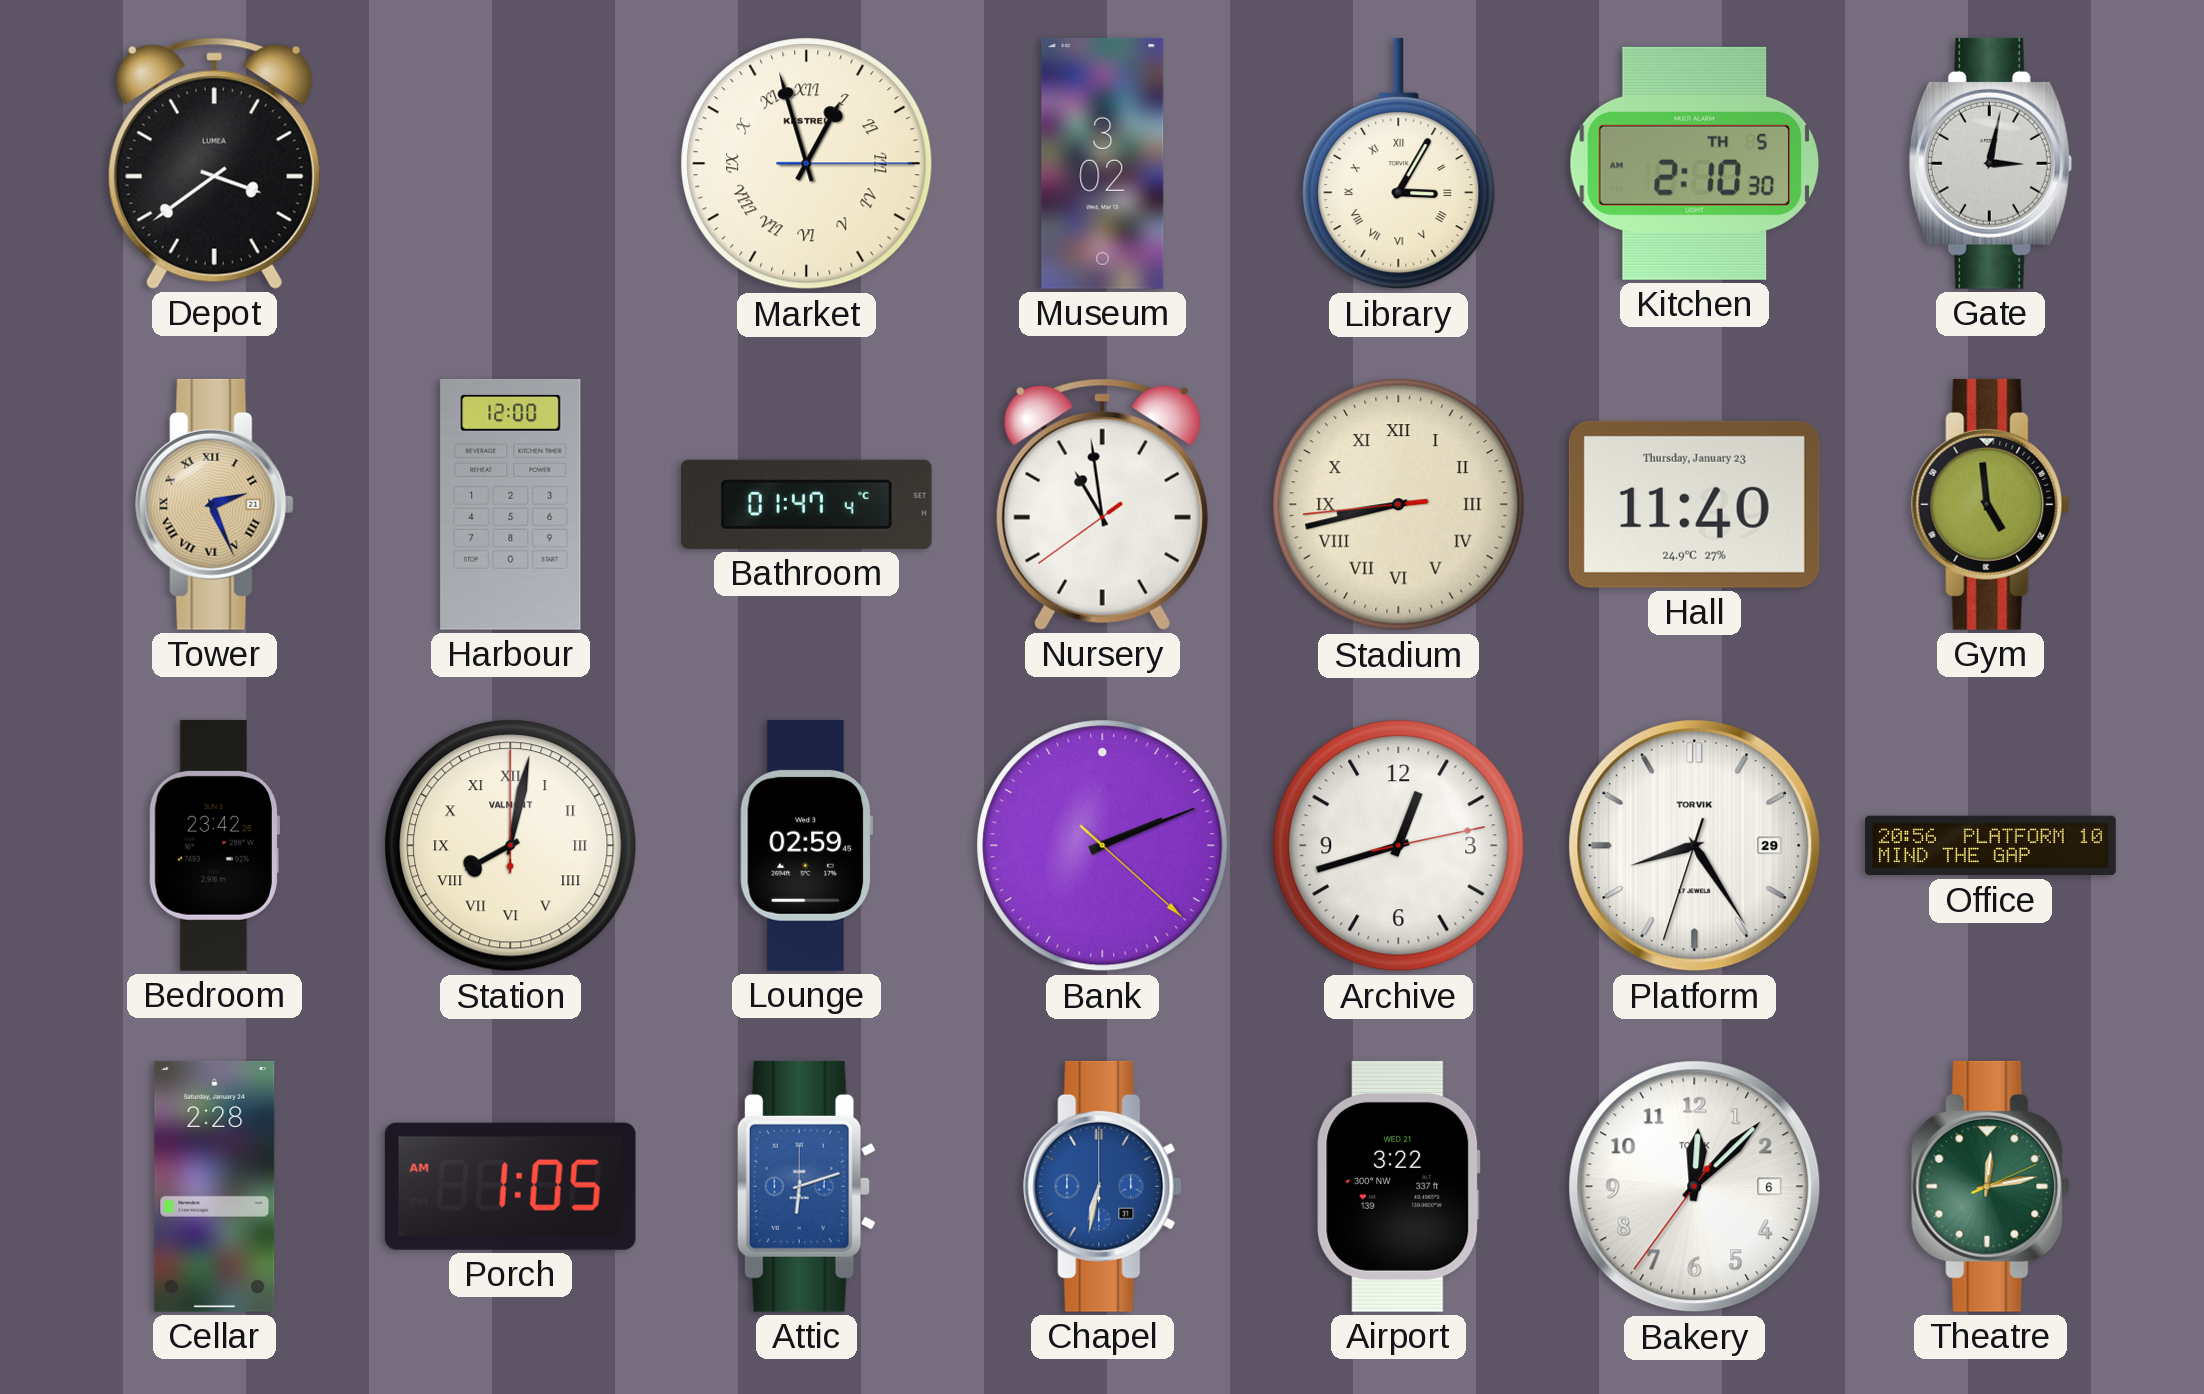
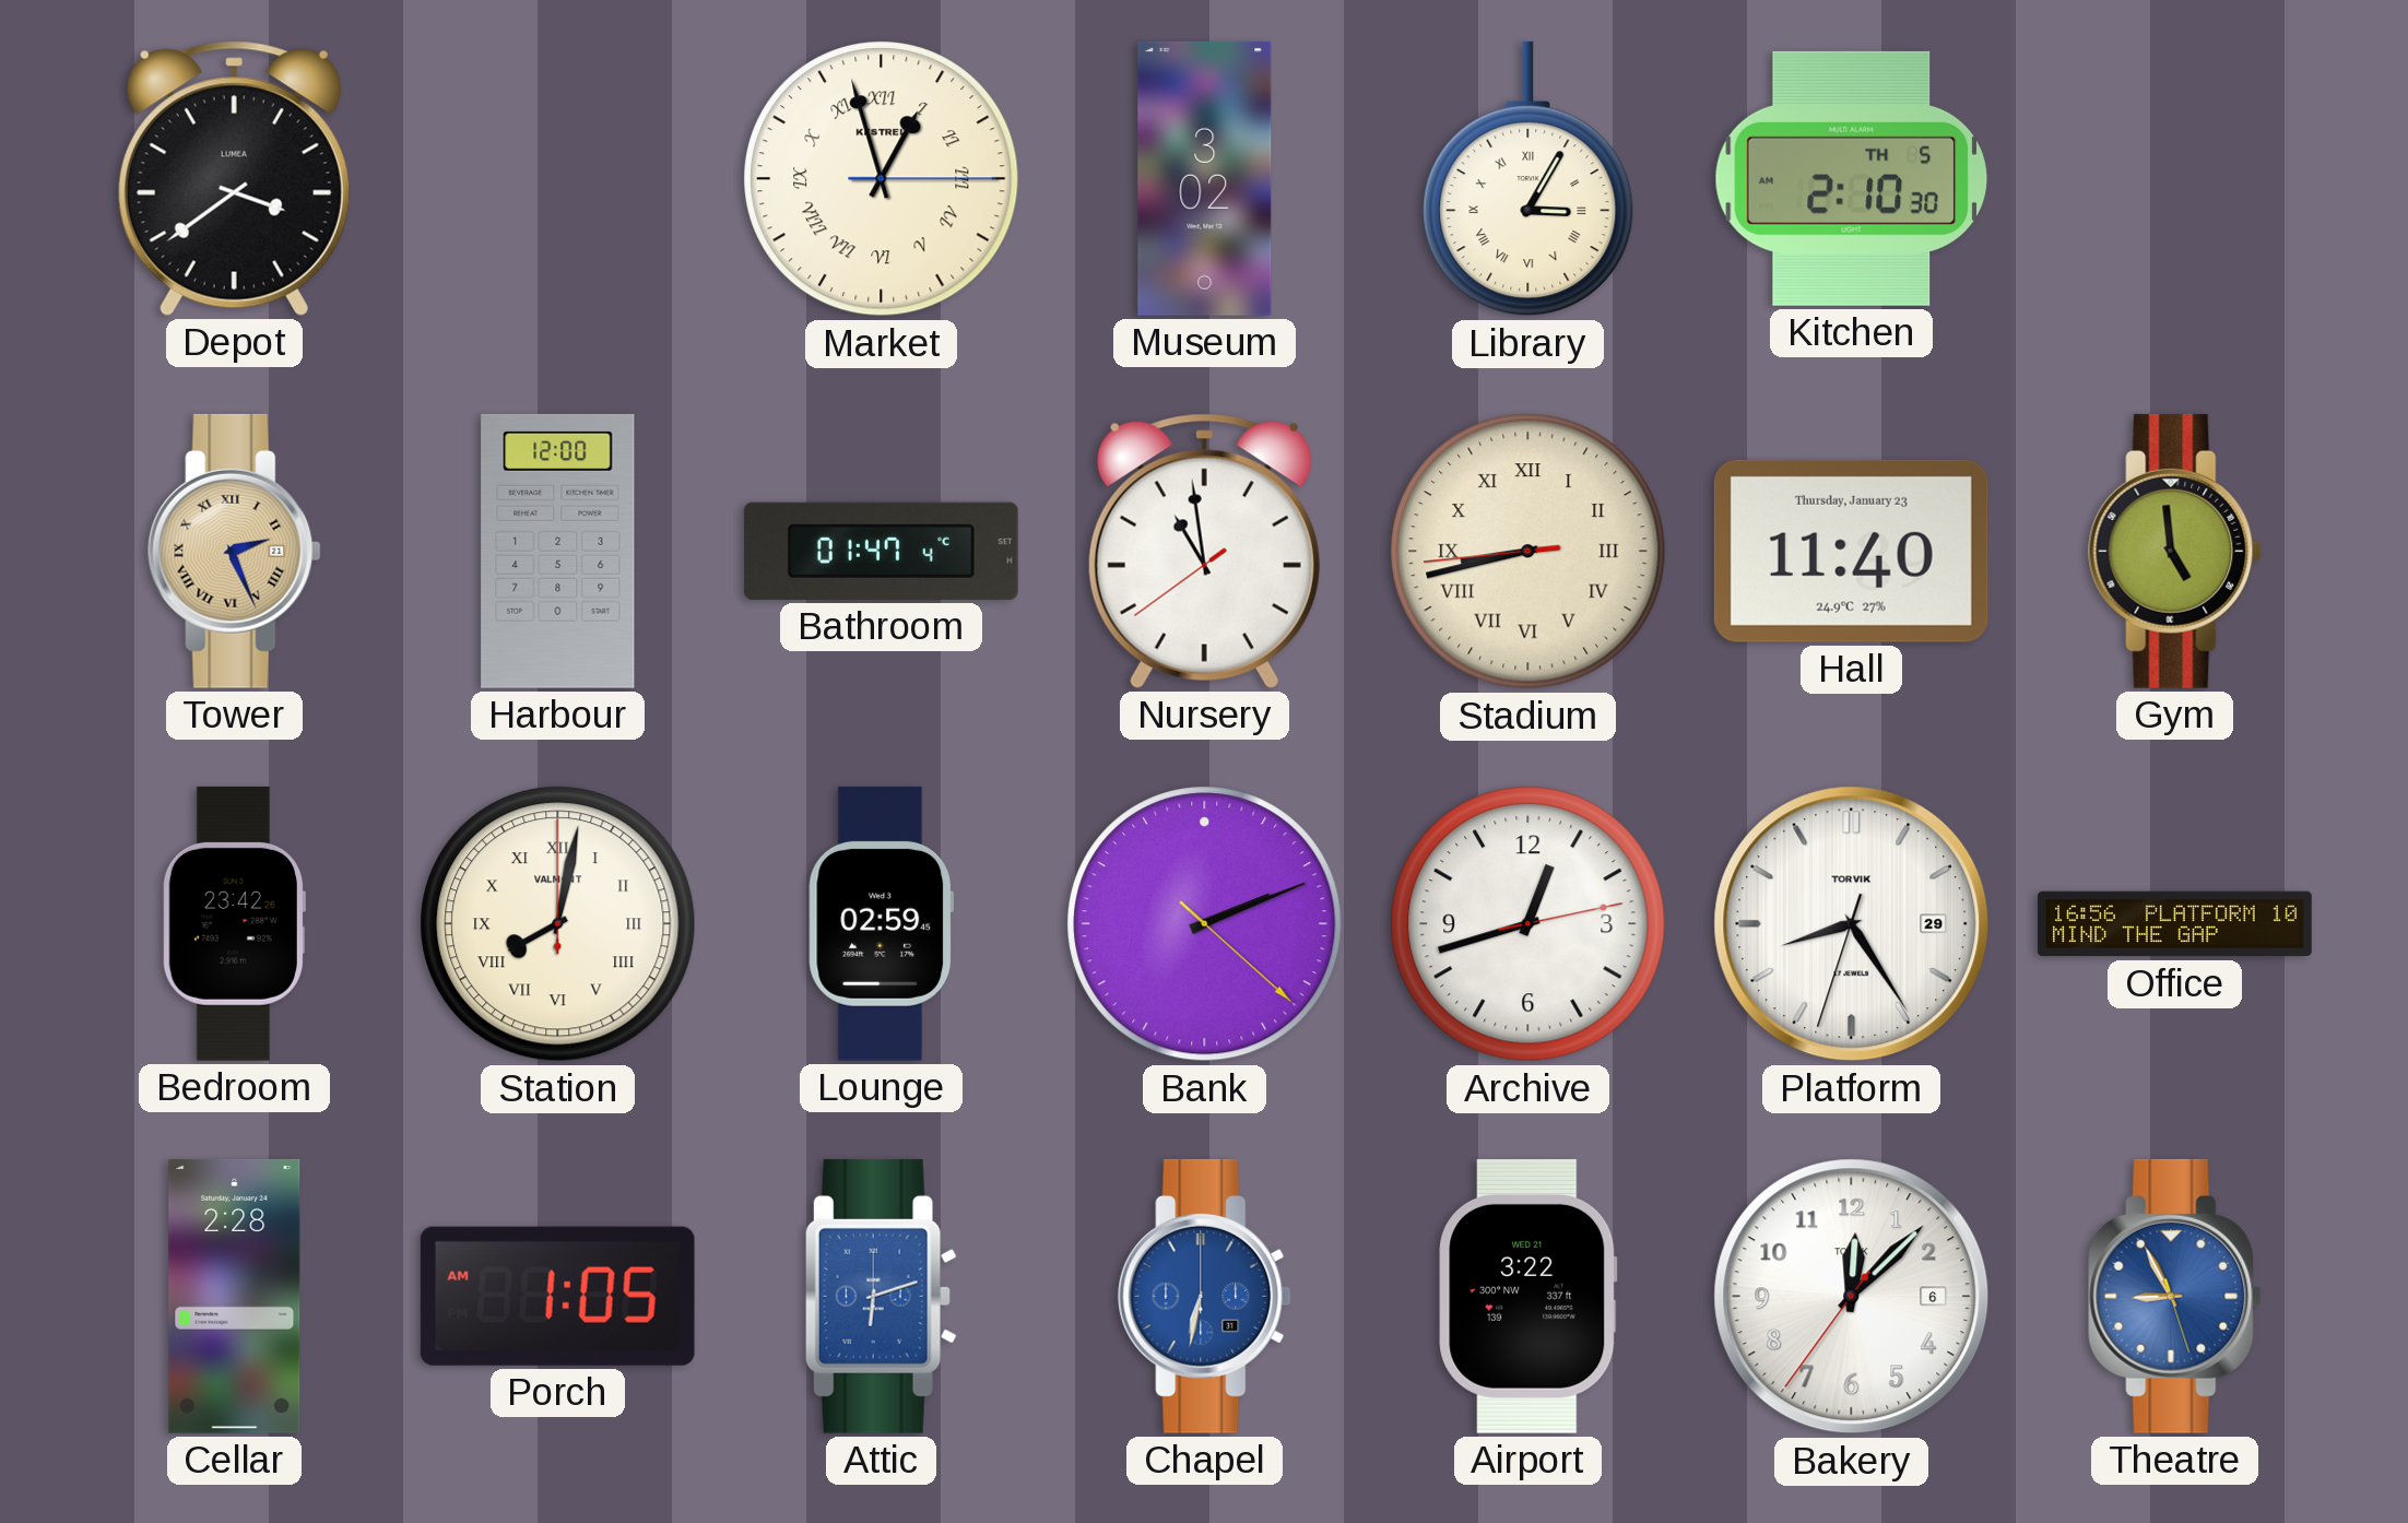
Gate: 3:02 -> none (1990, 163)
Office: 20:56 -> 16:56 (2175, 924)
Theatre: 12:13 -> 8:55 (2175, 1296)
Theatre dial: green -> blue (2175, 1296)
